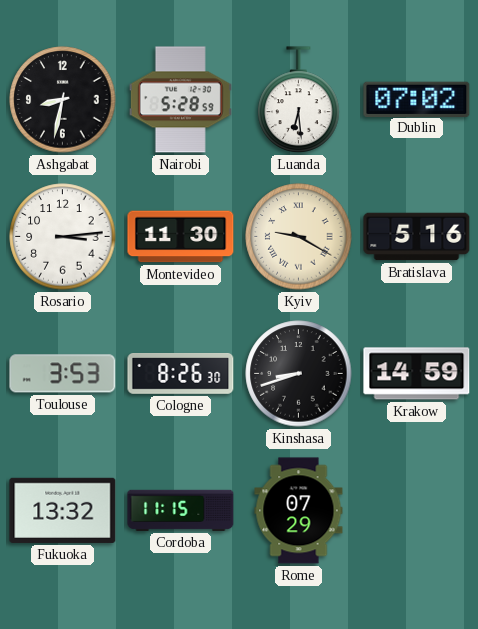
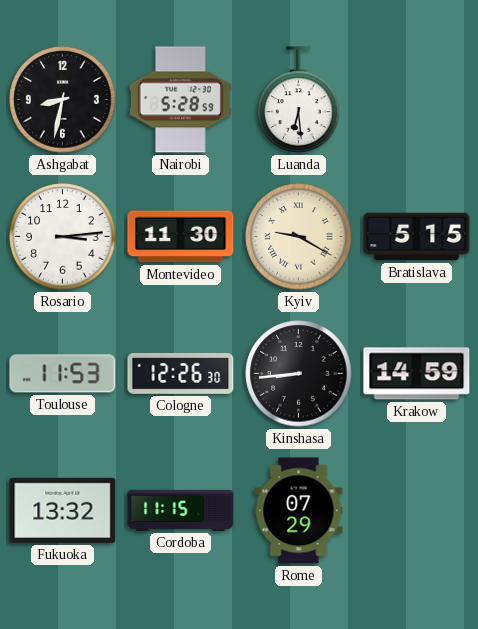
Dublin: 07:02 -> none (417, 99)
Bratislava: 5:16 -> 5:15 (417, 237)
Toulouse: 3:53 -> 11:53 (63, 374)
Cologne: 8:26 -> 12:26 (181, 374)
Kinshasa: 8:42 -> 8:44 (299, 374)
